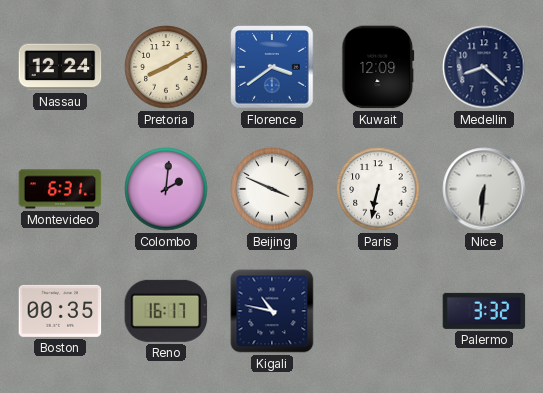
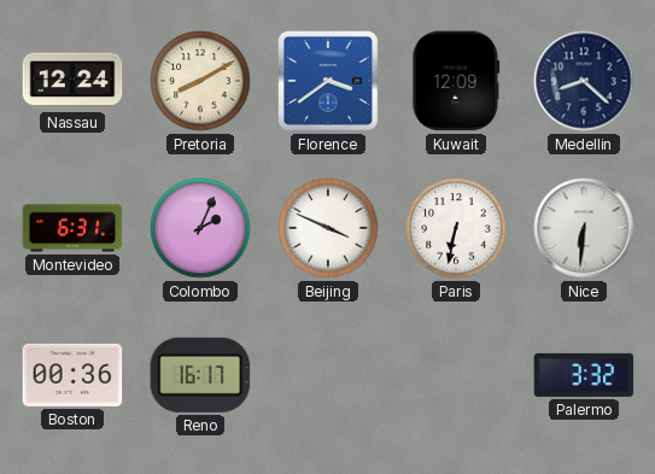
Colombo: 2:01 -> 2:04 (200, 228)
Boston: 00:35 -> 00:36 (72, 375)
Kigali: 10:47 -> none (272, 311)
